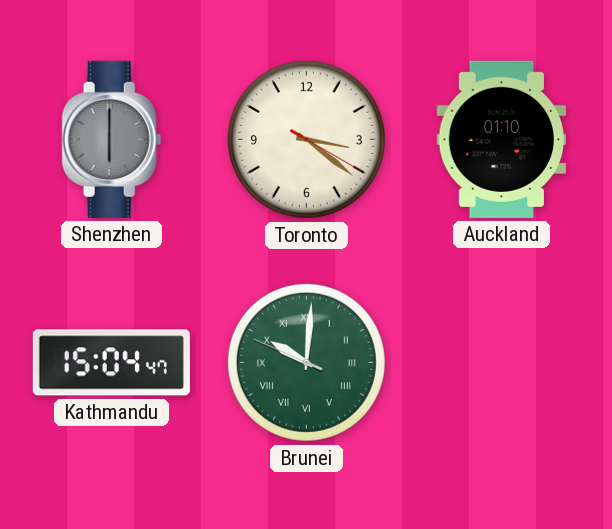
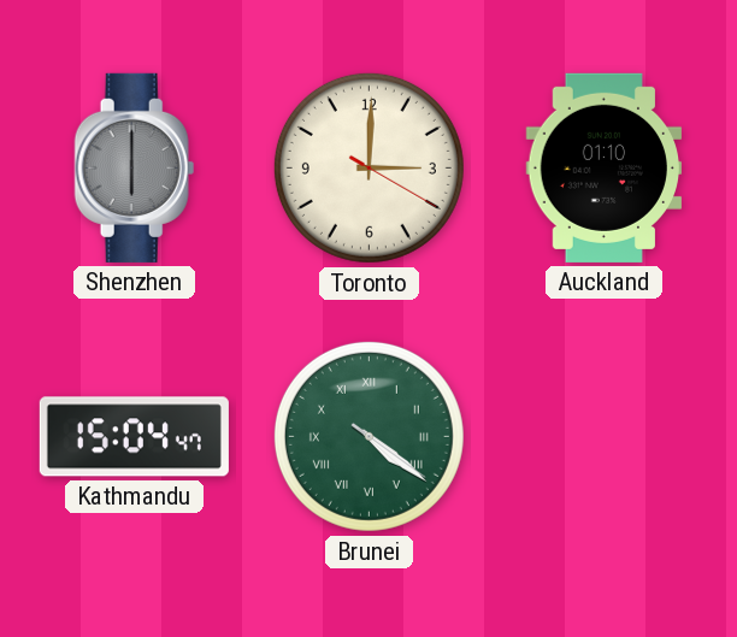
Toronto: 3:21 -> 3:00 (368, 167)
Brunei: 10:00 -> 4:21 (368, 436)
